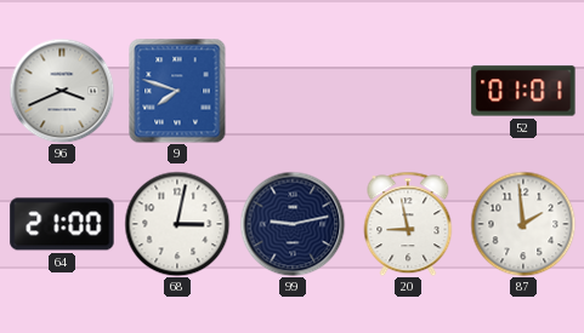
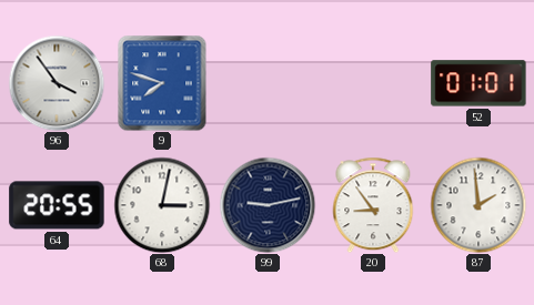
96: 3:41 -> 3:54 (57, 83)
64: 21:00 -> 20:55 (57, 205)
20: 8:58 -> 8:54 (373, 205)
